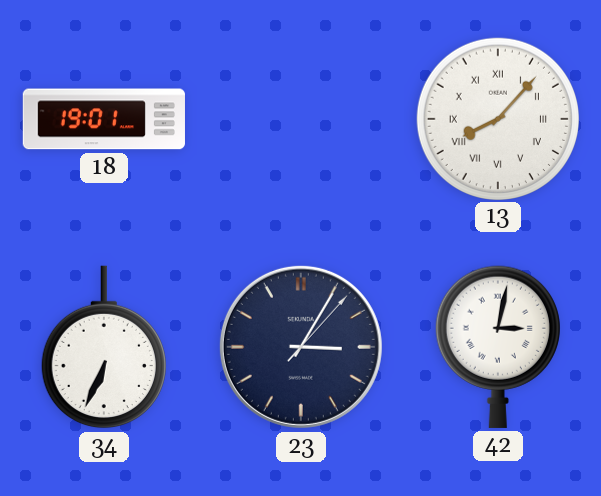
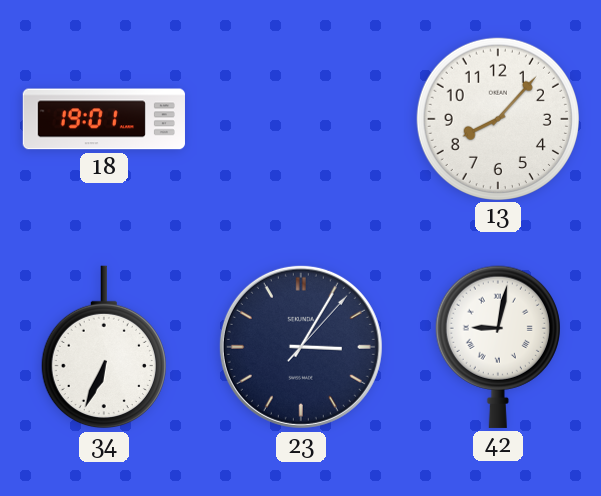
13 numerals: Roman -> Arabic (497, 118)
42: 3:02 -> 9:02 (498, 347)
